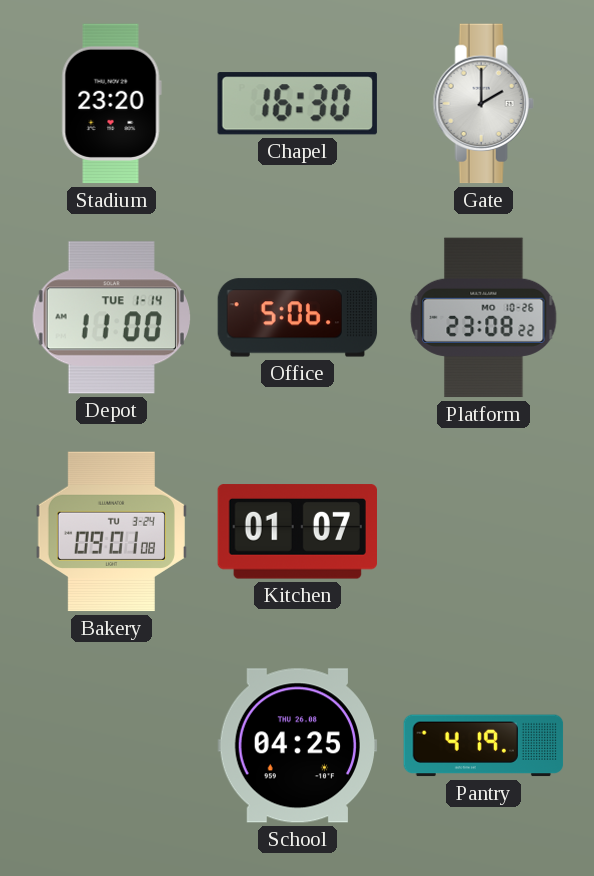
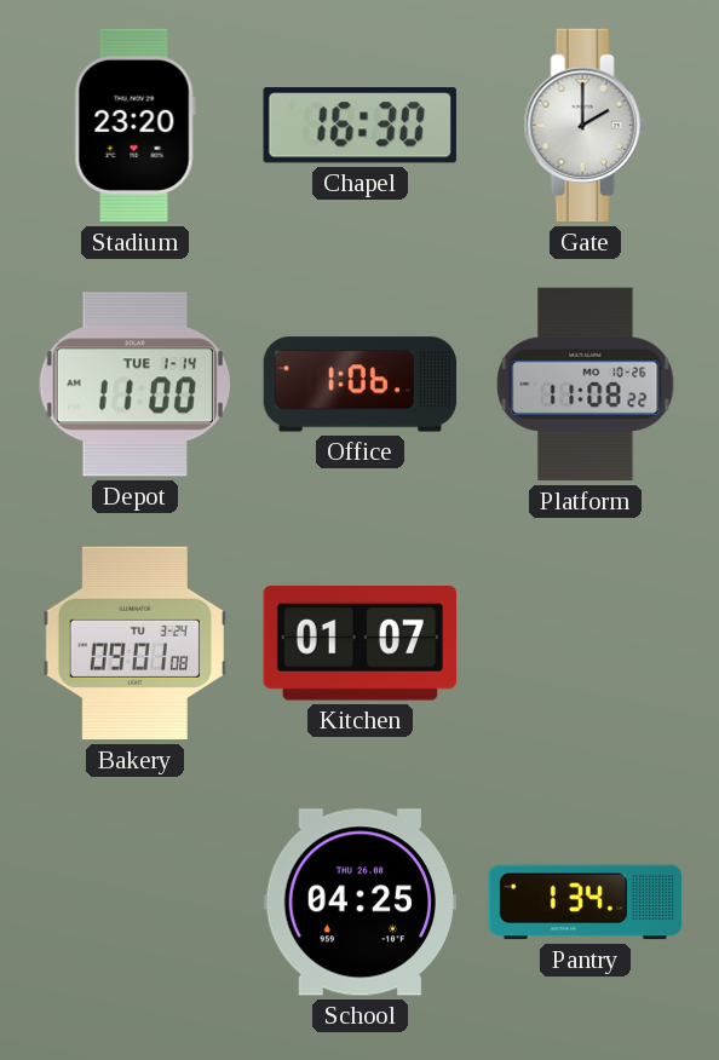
Office: 5:06 -> 1:06 (361, 385)
Platform: 23:08 -> 11:08 (586, 385)
Pantry: 4:19 -> 1:34 (586, 903)
